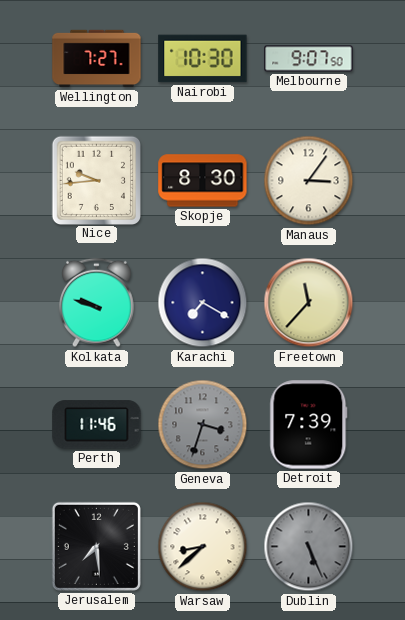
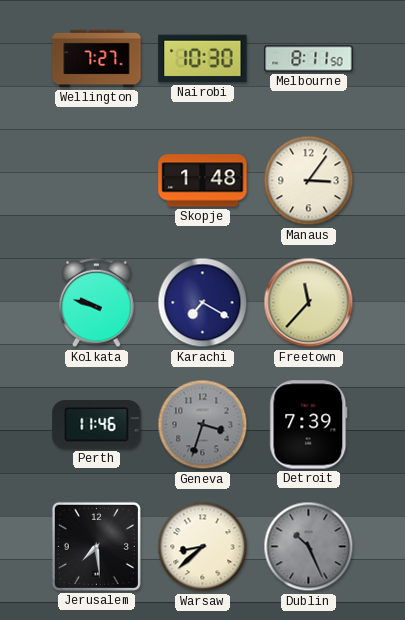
Melbourne: 9:07 -> 8:11 (309, 59)
Nice: 9:44 -> none (96, 180)
Skopje: 8:30 -> 1:48 (203, 181)
Dublin: 5:26 -> 10:26 (309, 547)
